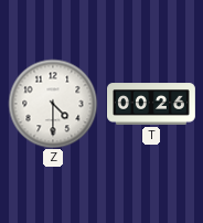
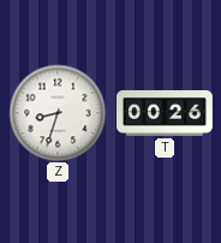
Z: 4:30 -> 8:33 (58, 113)
